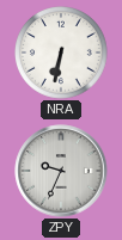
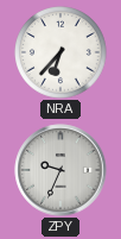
NRA: 6:32 -> 6:37 (62, 54)
